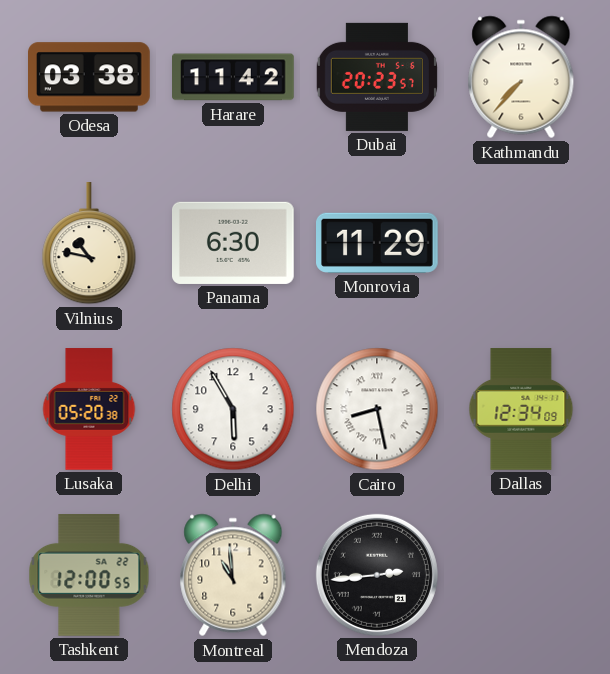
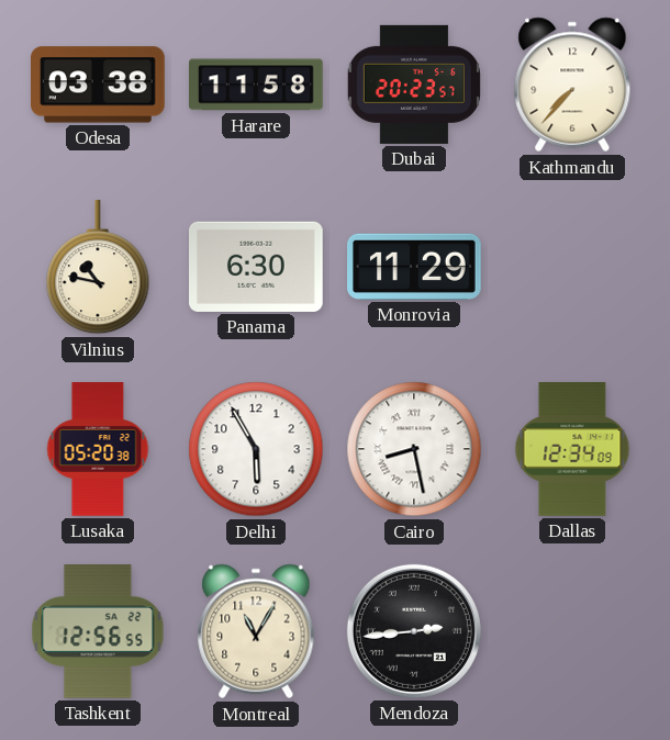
Harare: 11:42 -> 11:58 (257, 85)
Tashkent: 12:00 -> 12:56 (98, 632)
Montreal: 10:59 -> 11:05 (256, 631)
